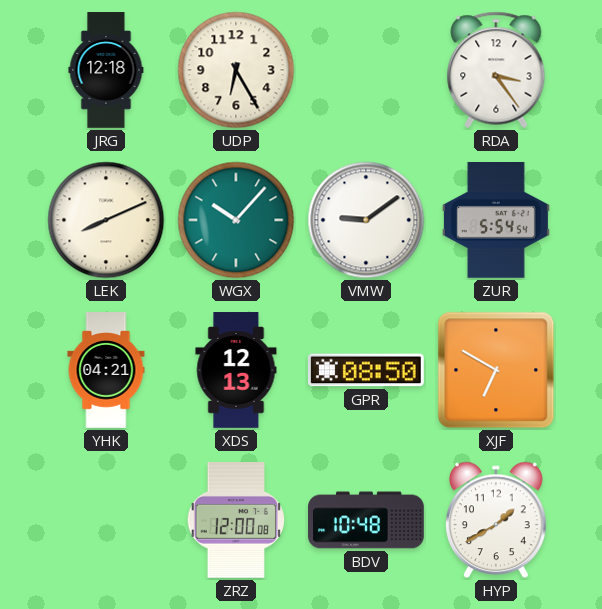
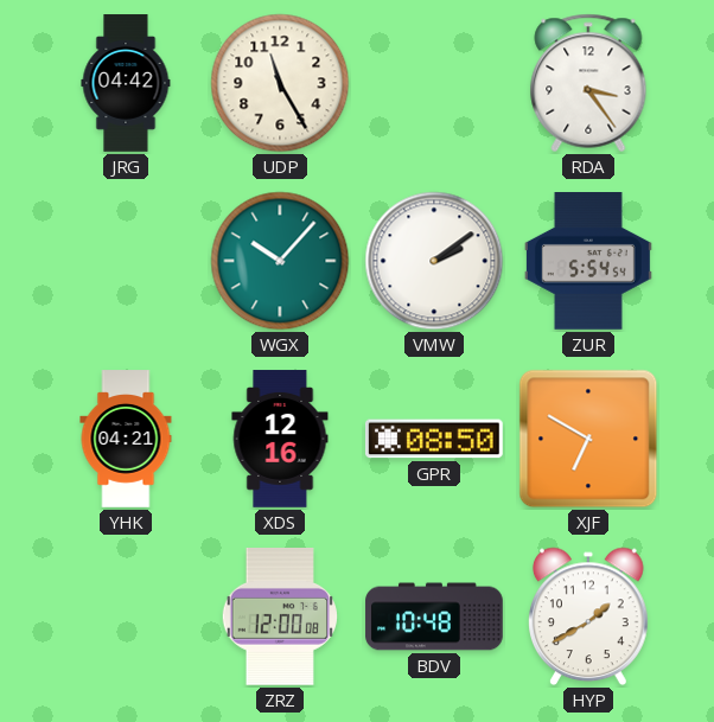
JRG: 12:18 -> 04:42 (126, 83)
UDP: 6:25 -> 11:25 (280, 83)
LEK: 8:11 -> none (106, 220)
VMW: 9:09 -> 2:09 (434, 261)
XDS: 12:13 -> 12:16 (280, 439)
